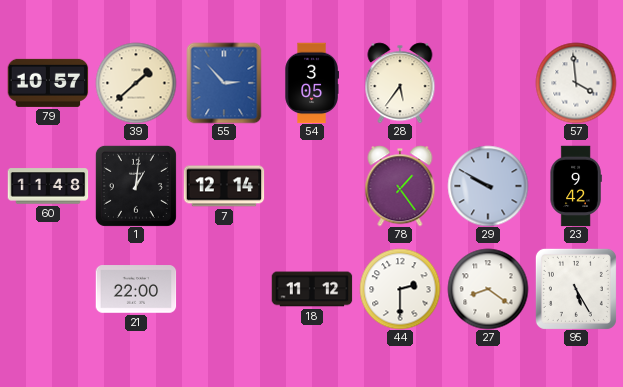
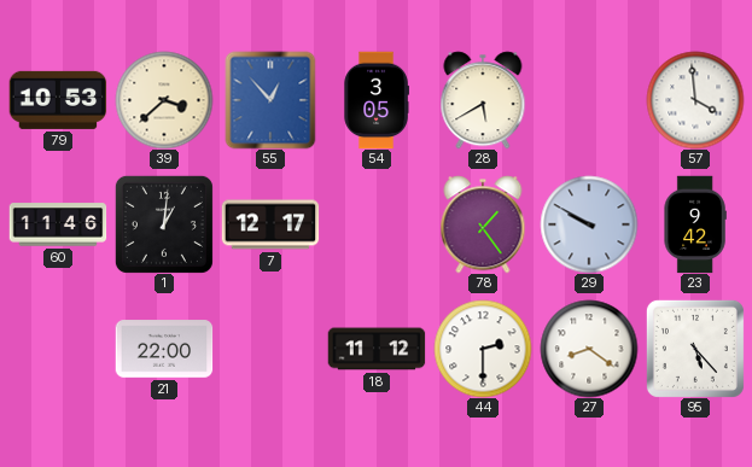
79: 10:57 -> 10:53 (58, 100)
39: 1:38 -> 3:38 (164, 100)
55: 2:53 -> 12:53 (270, 100)
28: 5:36 -> 5:40 (483, 100)
60: 11:48 -> 11:46 (58, 224)
7: 12:14 -> 12:17 (270, 224)
95: 5:25 -> 5:23 (695, 349)
